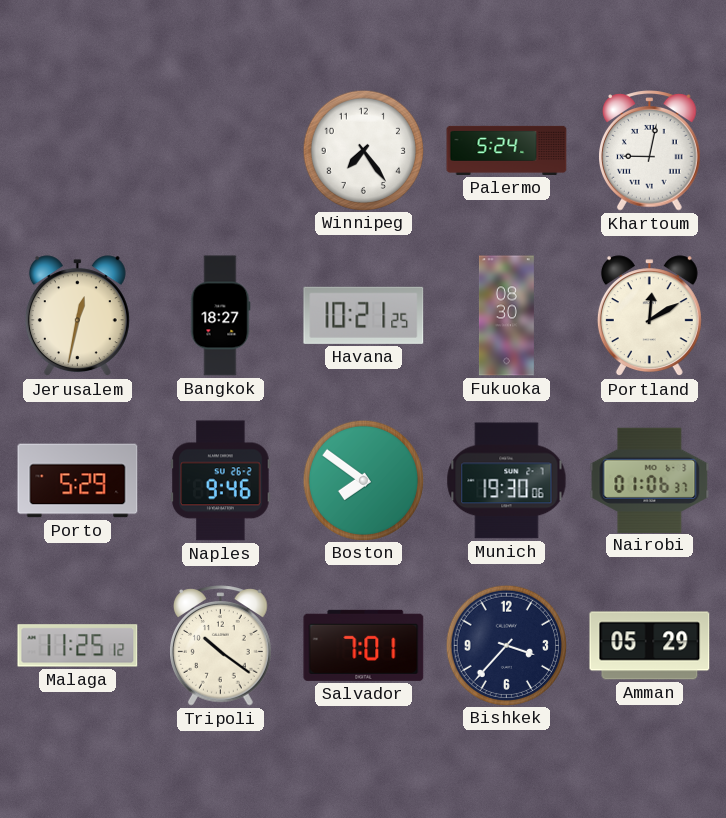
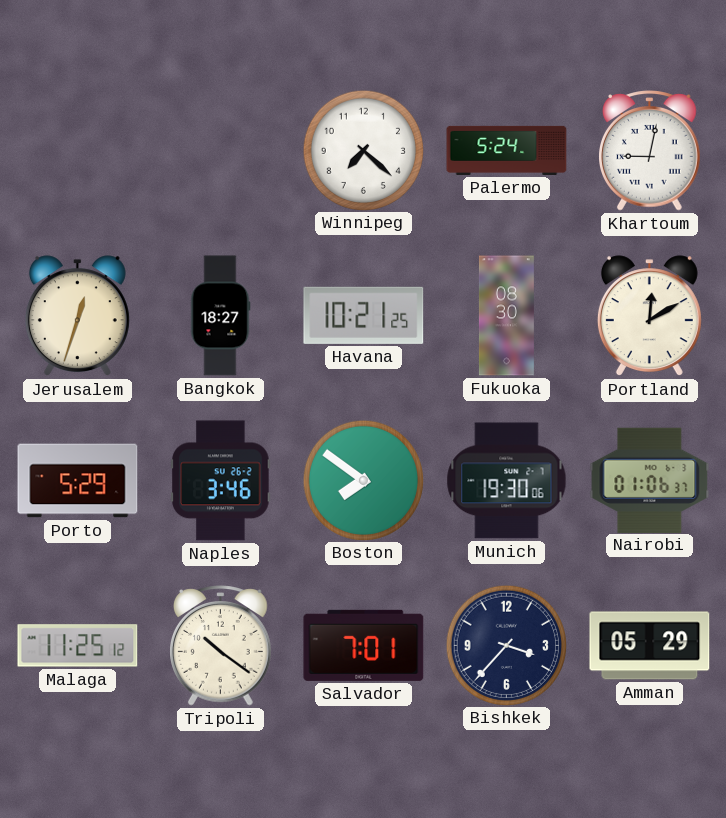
Winnipeg: 7:24 -> 7:22 (363, 150)
Jerusalem: 12:32 -> 12:33 (77, 316)
Naples: 9:46 -> 3:46 (221, 481)
